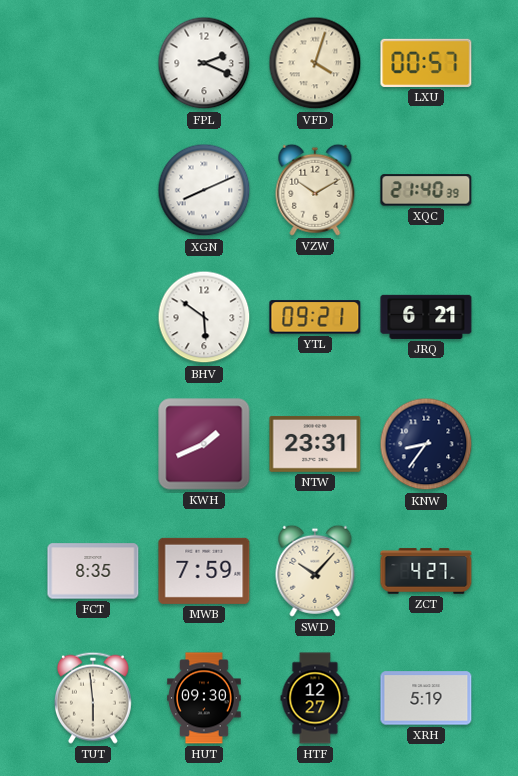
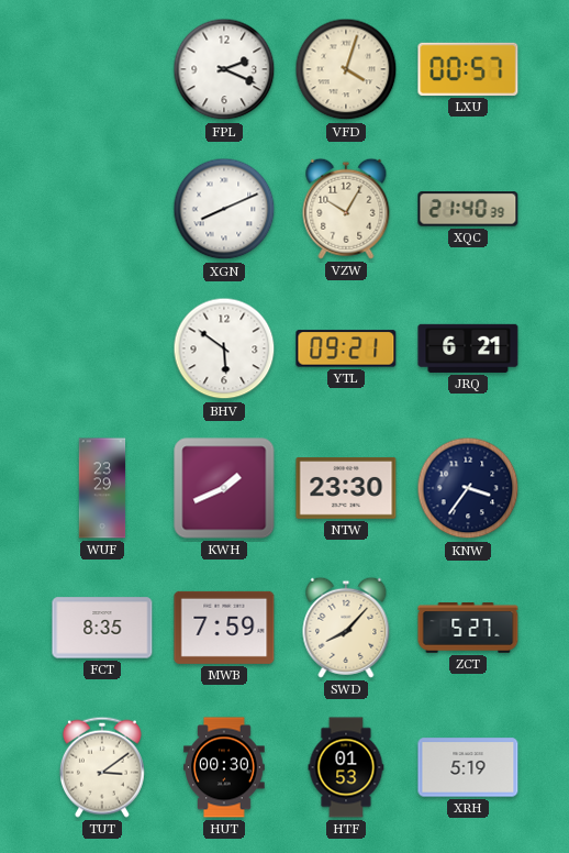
VZW: 10:10 -> 10:05 (346, 209)
WUF: none -> 23:29 (102, 488)
NTW: 23:31 -> 23:30 (346, 489)
KNW: 8:36 -> 3:36 (468, 488)
SWD: 10:07 -> 8:07 (346, 628)
ZCT: 4:27 -> 5:27 (468, 628)
TUT: 5:59 -> 3:09 (102, 767)
HUT: 09:30 -> 00:30 (224, 767)
HTF: 12:27 -> 01:53 (346, 767)
